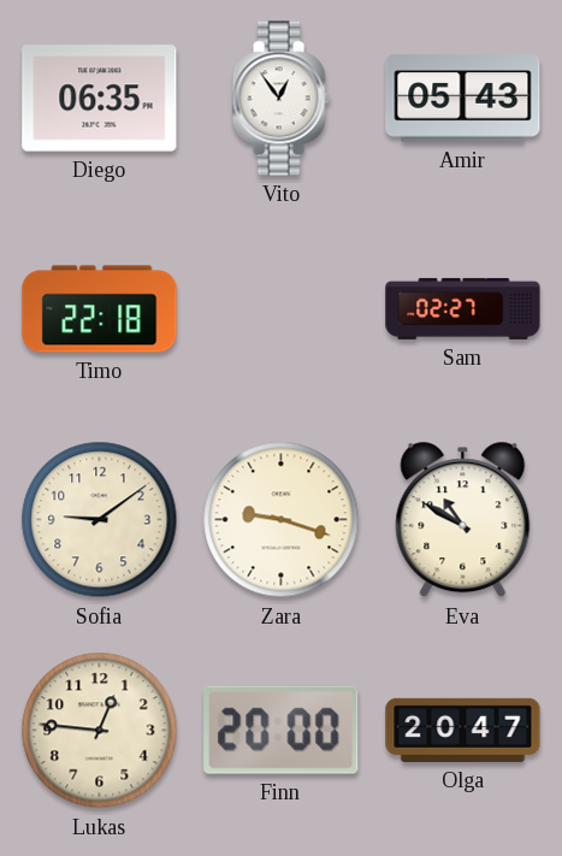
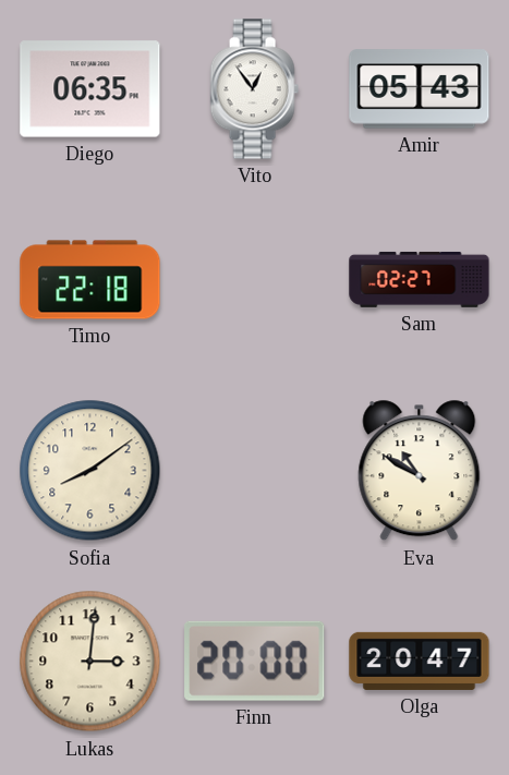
Sofia: 9:09 -> 8:09 (90, 471)
Zara: 9:18 -> none (282, 520)
Lukas: 12:46 -> 3:01 (90, 662)
